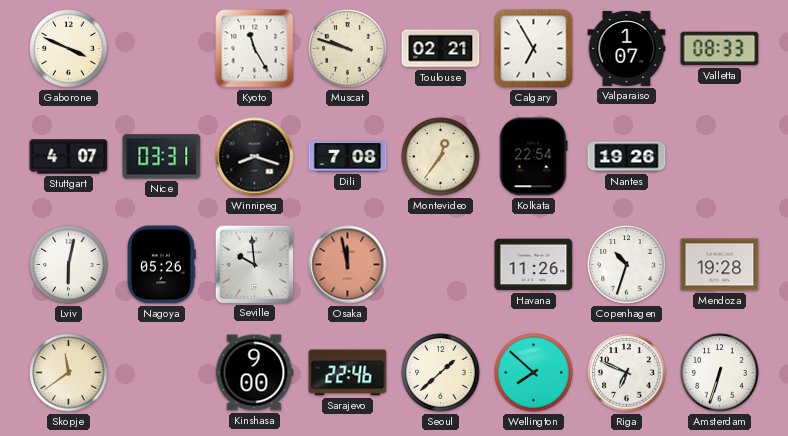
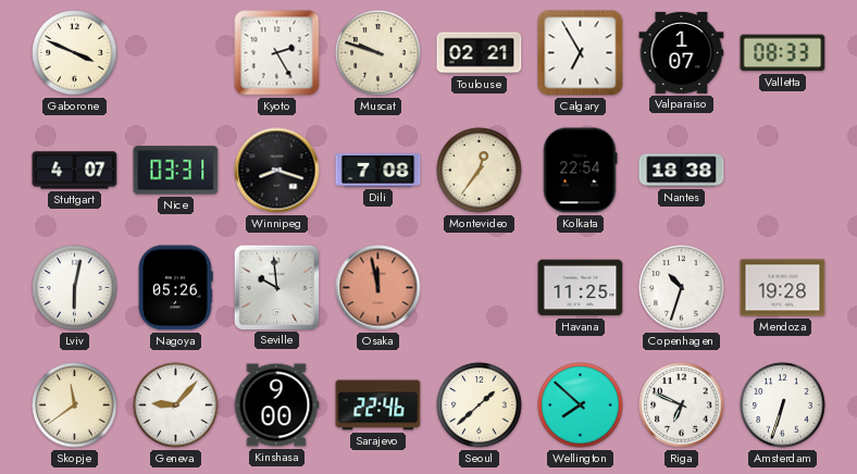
Kyoto: 11:25 -> 2:25 (277, 53)
Nantes: 19:26 -> 18:38 (682, 171)
Havana: 11:26 -> 11:25 (581, 288)
Geneva: none -> 9:07 (176, 406)
